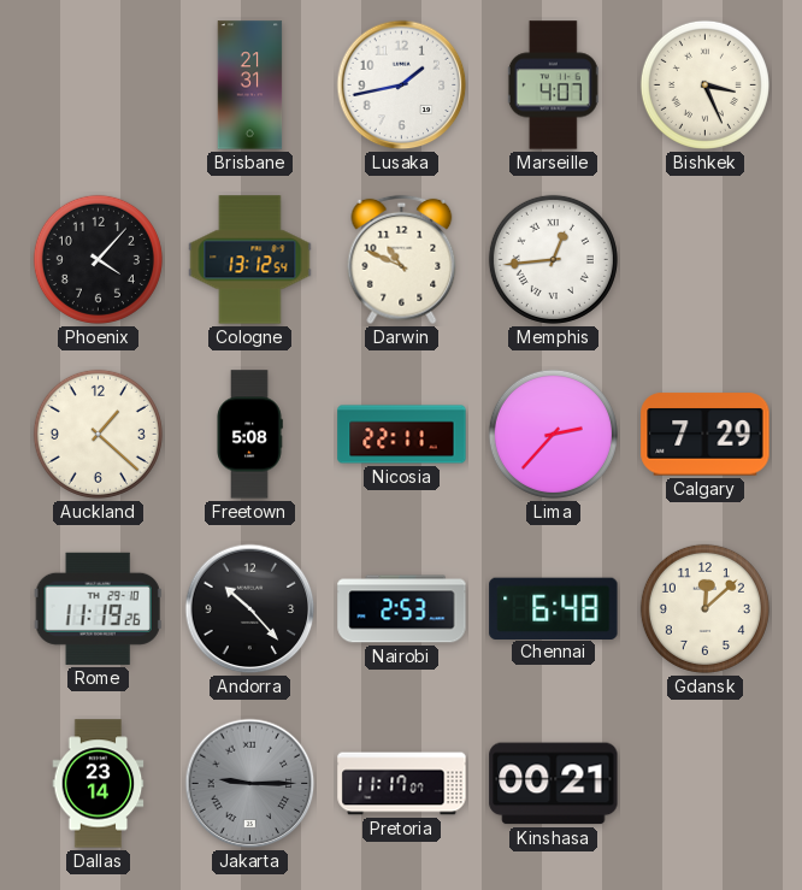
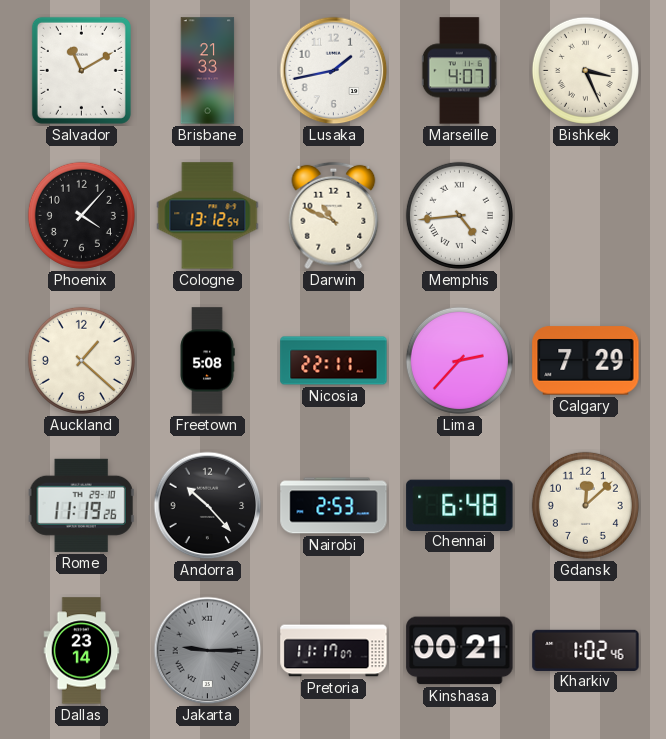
Salvador: none -> 11:10 (81, 70)
Brisbane: 21:31 -> 21:33 (208, 71)
Memphis: 12:44 -> 4:44 (459, 215)
Kharkiv: none -> 1:02 (586, 650)
